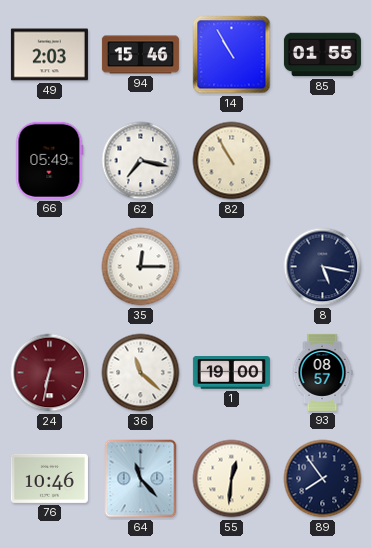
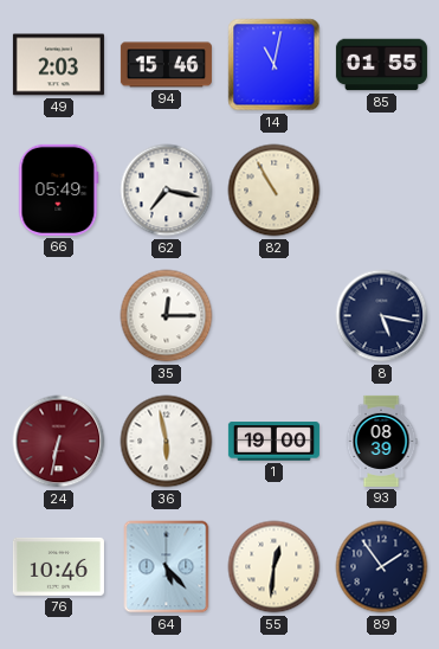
14: 10:55 -> 11:02 (275, 65)
36: 11:22 -> 5:58 (167, 442)
93: 08:57 -> 08:39 (381, 441)
64: 11:23 -> 5:23 (167, 567)
89: 7:54 -> 1:54 (382, 567)
